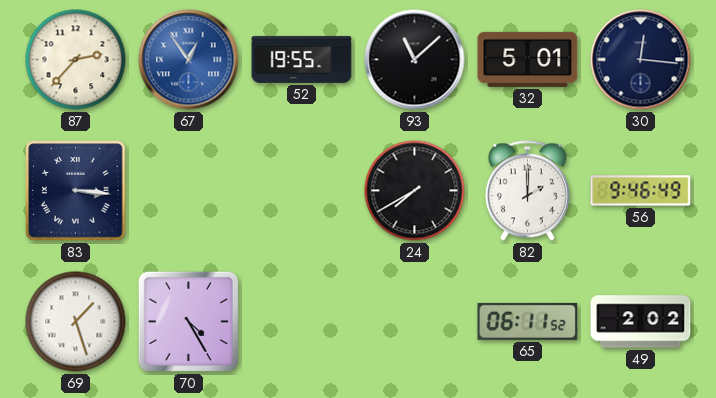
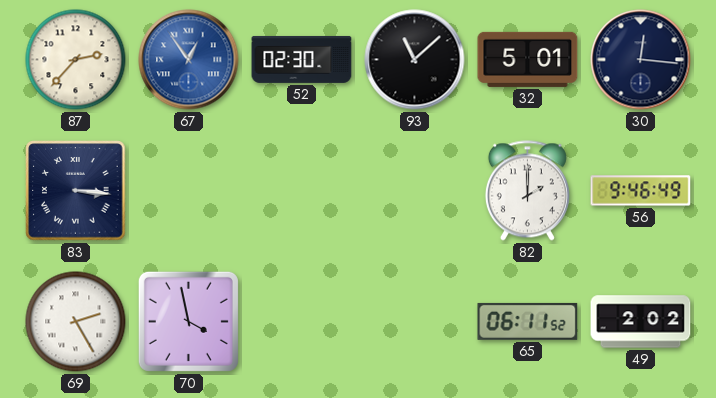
52: 19:55 -> 02:30 (302, 59)
24: 7:40 -> none (415, 191)
69: 1:27 -> 2:25 (76, 322)
70: 4:25 -> 3:58 (188, 321)
